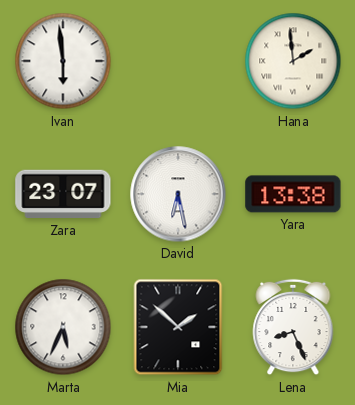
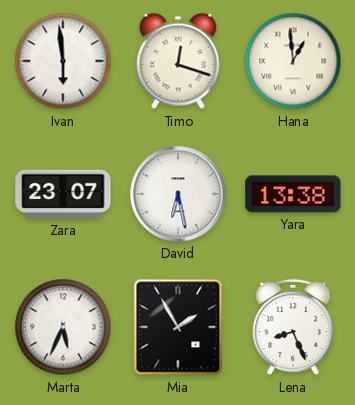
Timo: none -> 12:18 (178, 61)
Hana: 1:59 -> 12:59 (293, 61)
Mia: 1:52 -> 1:55 (178, 327)
